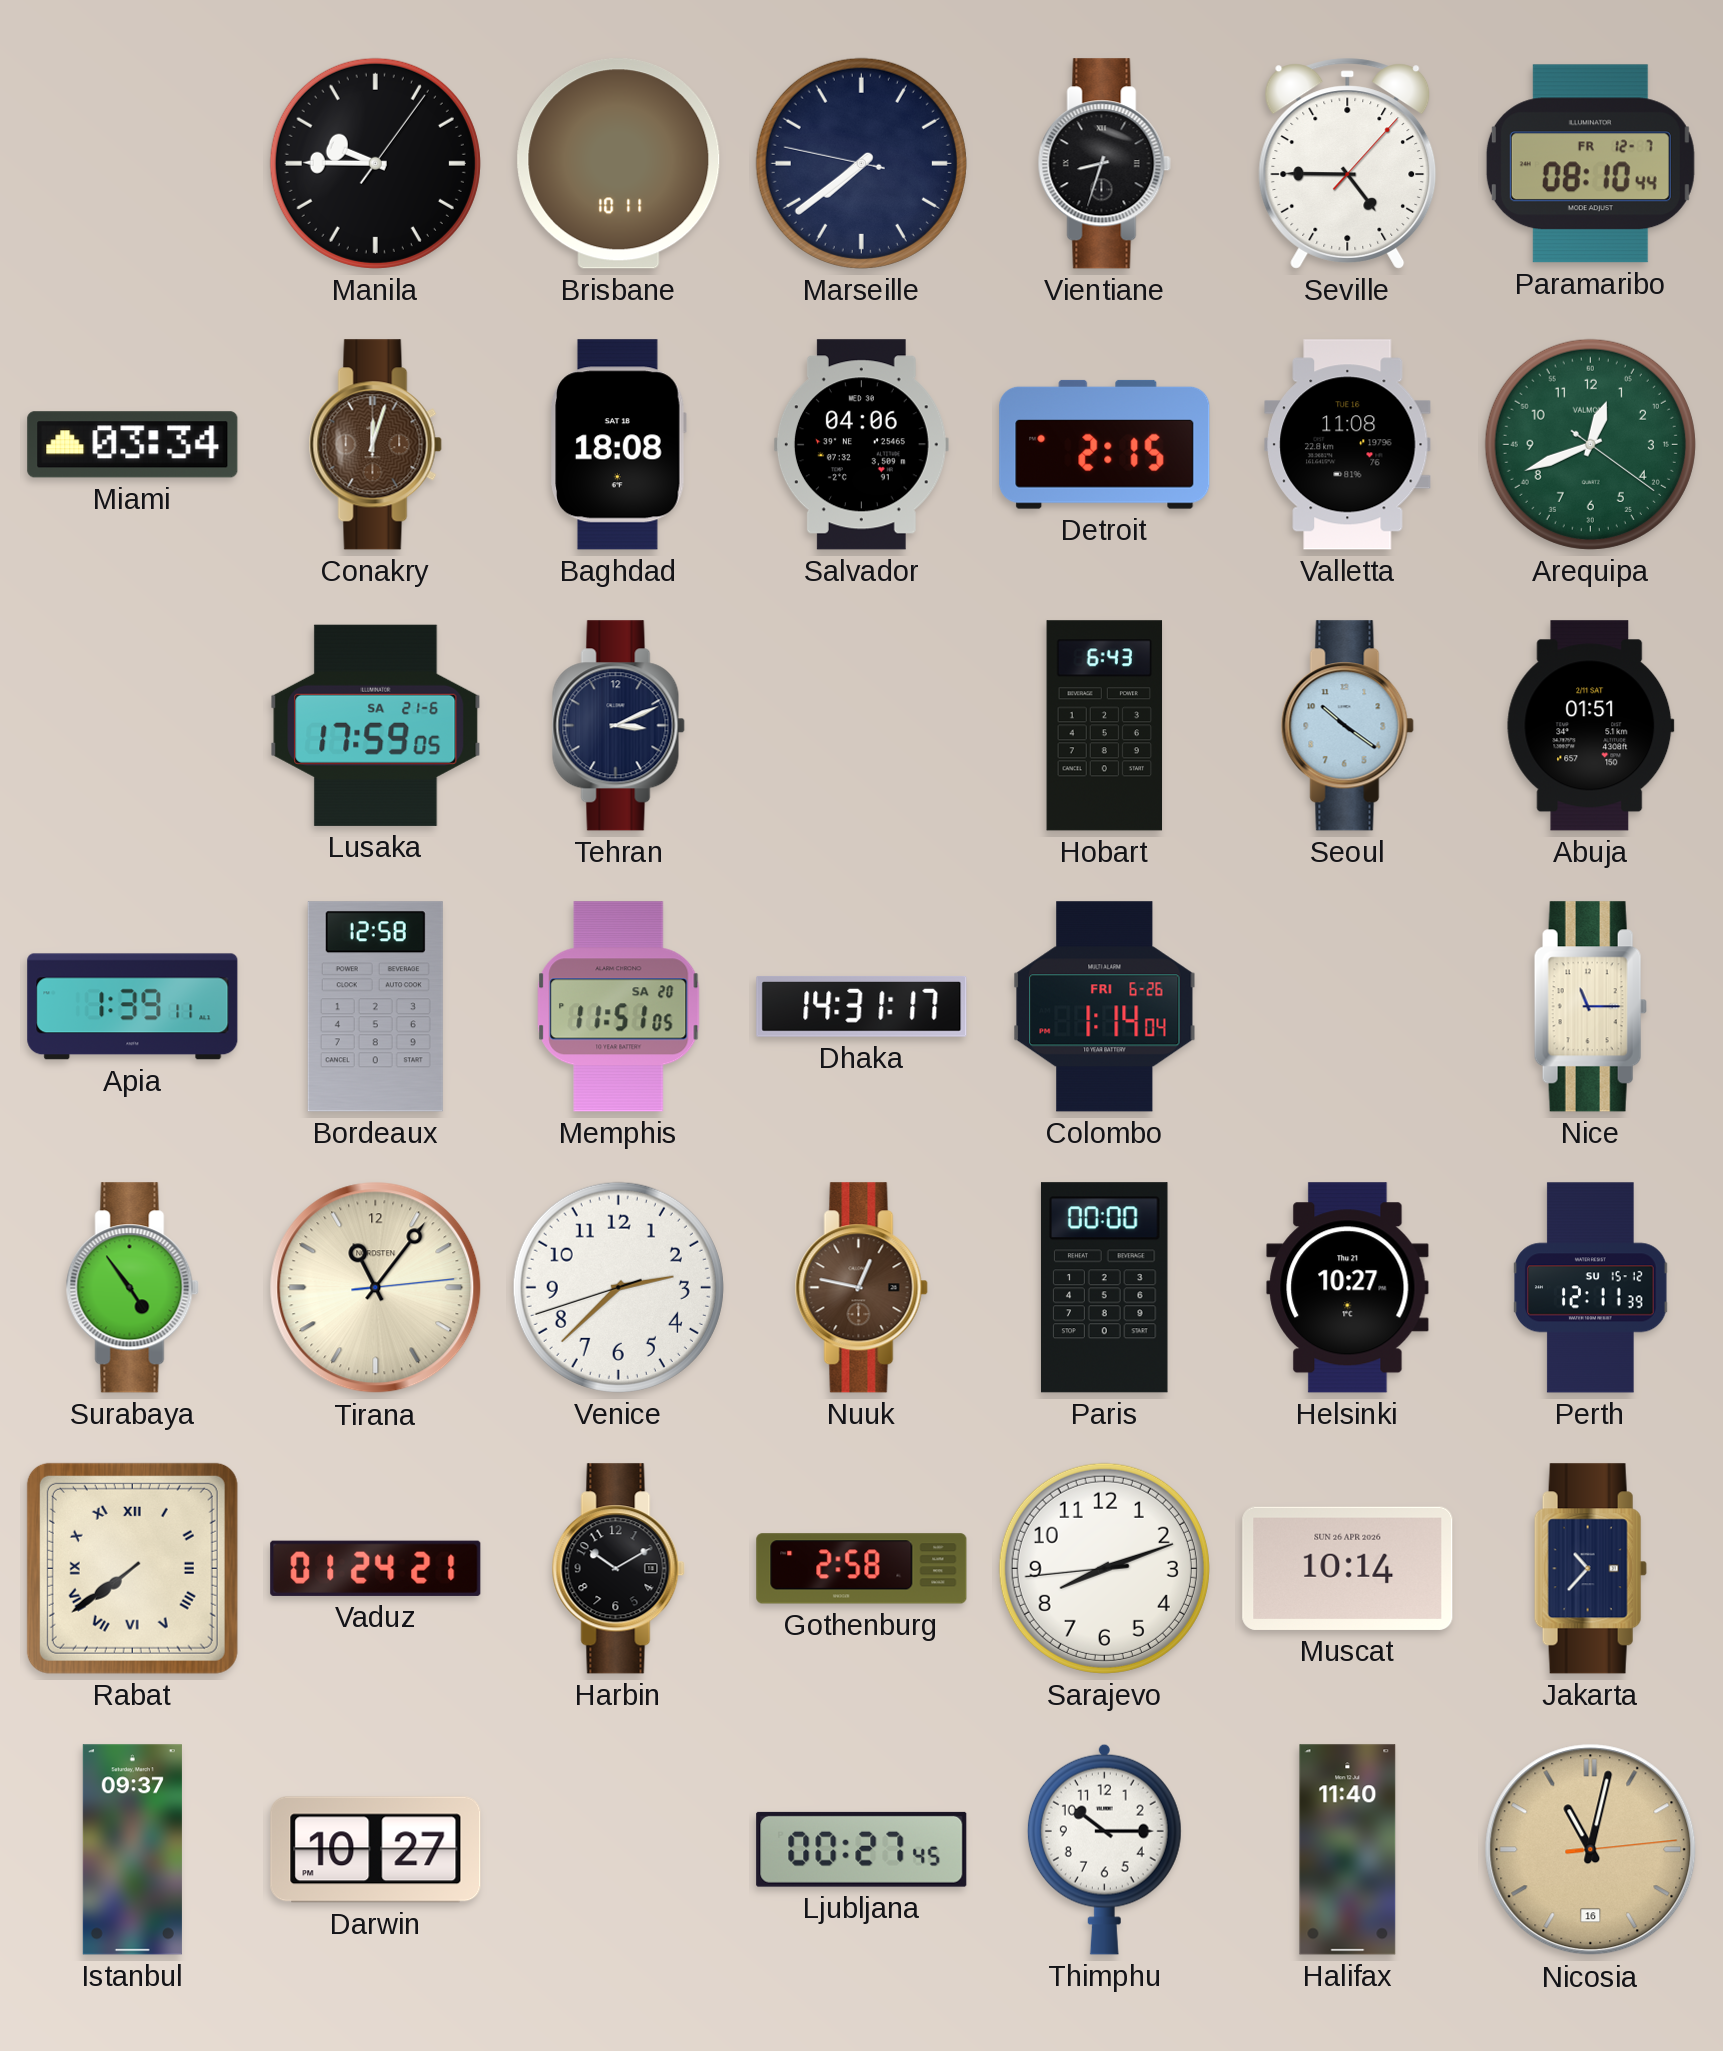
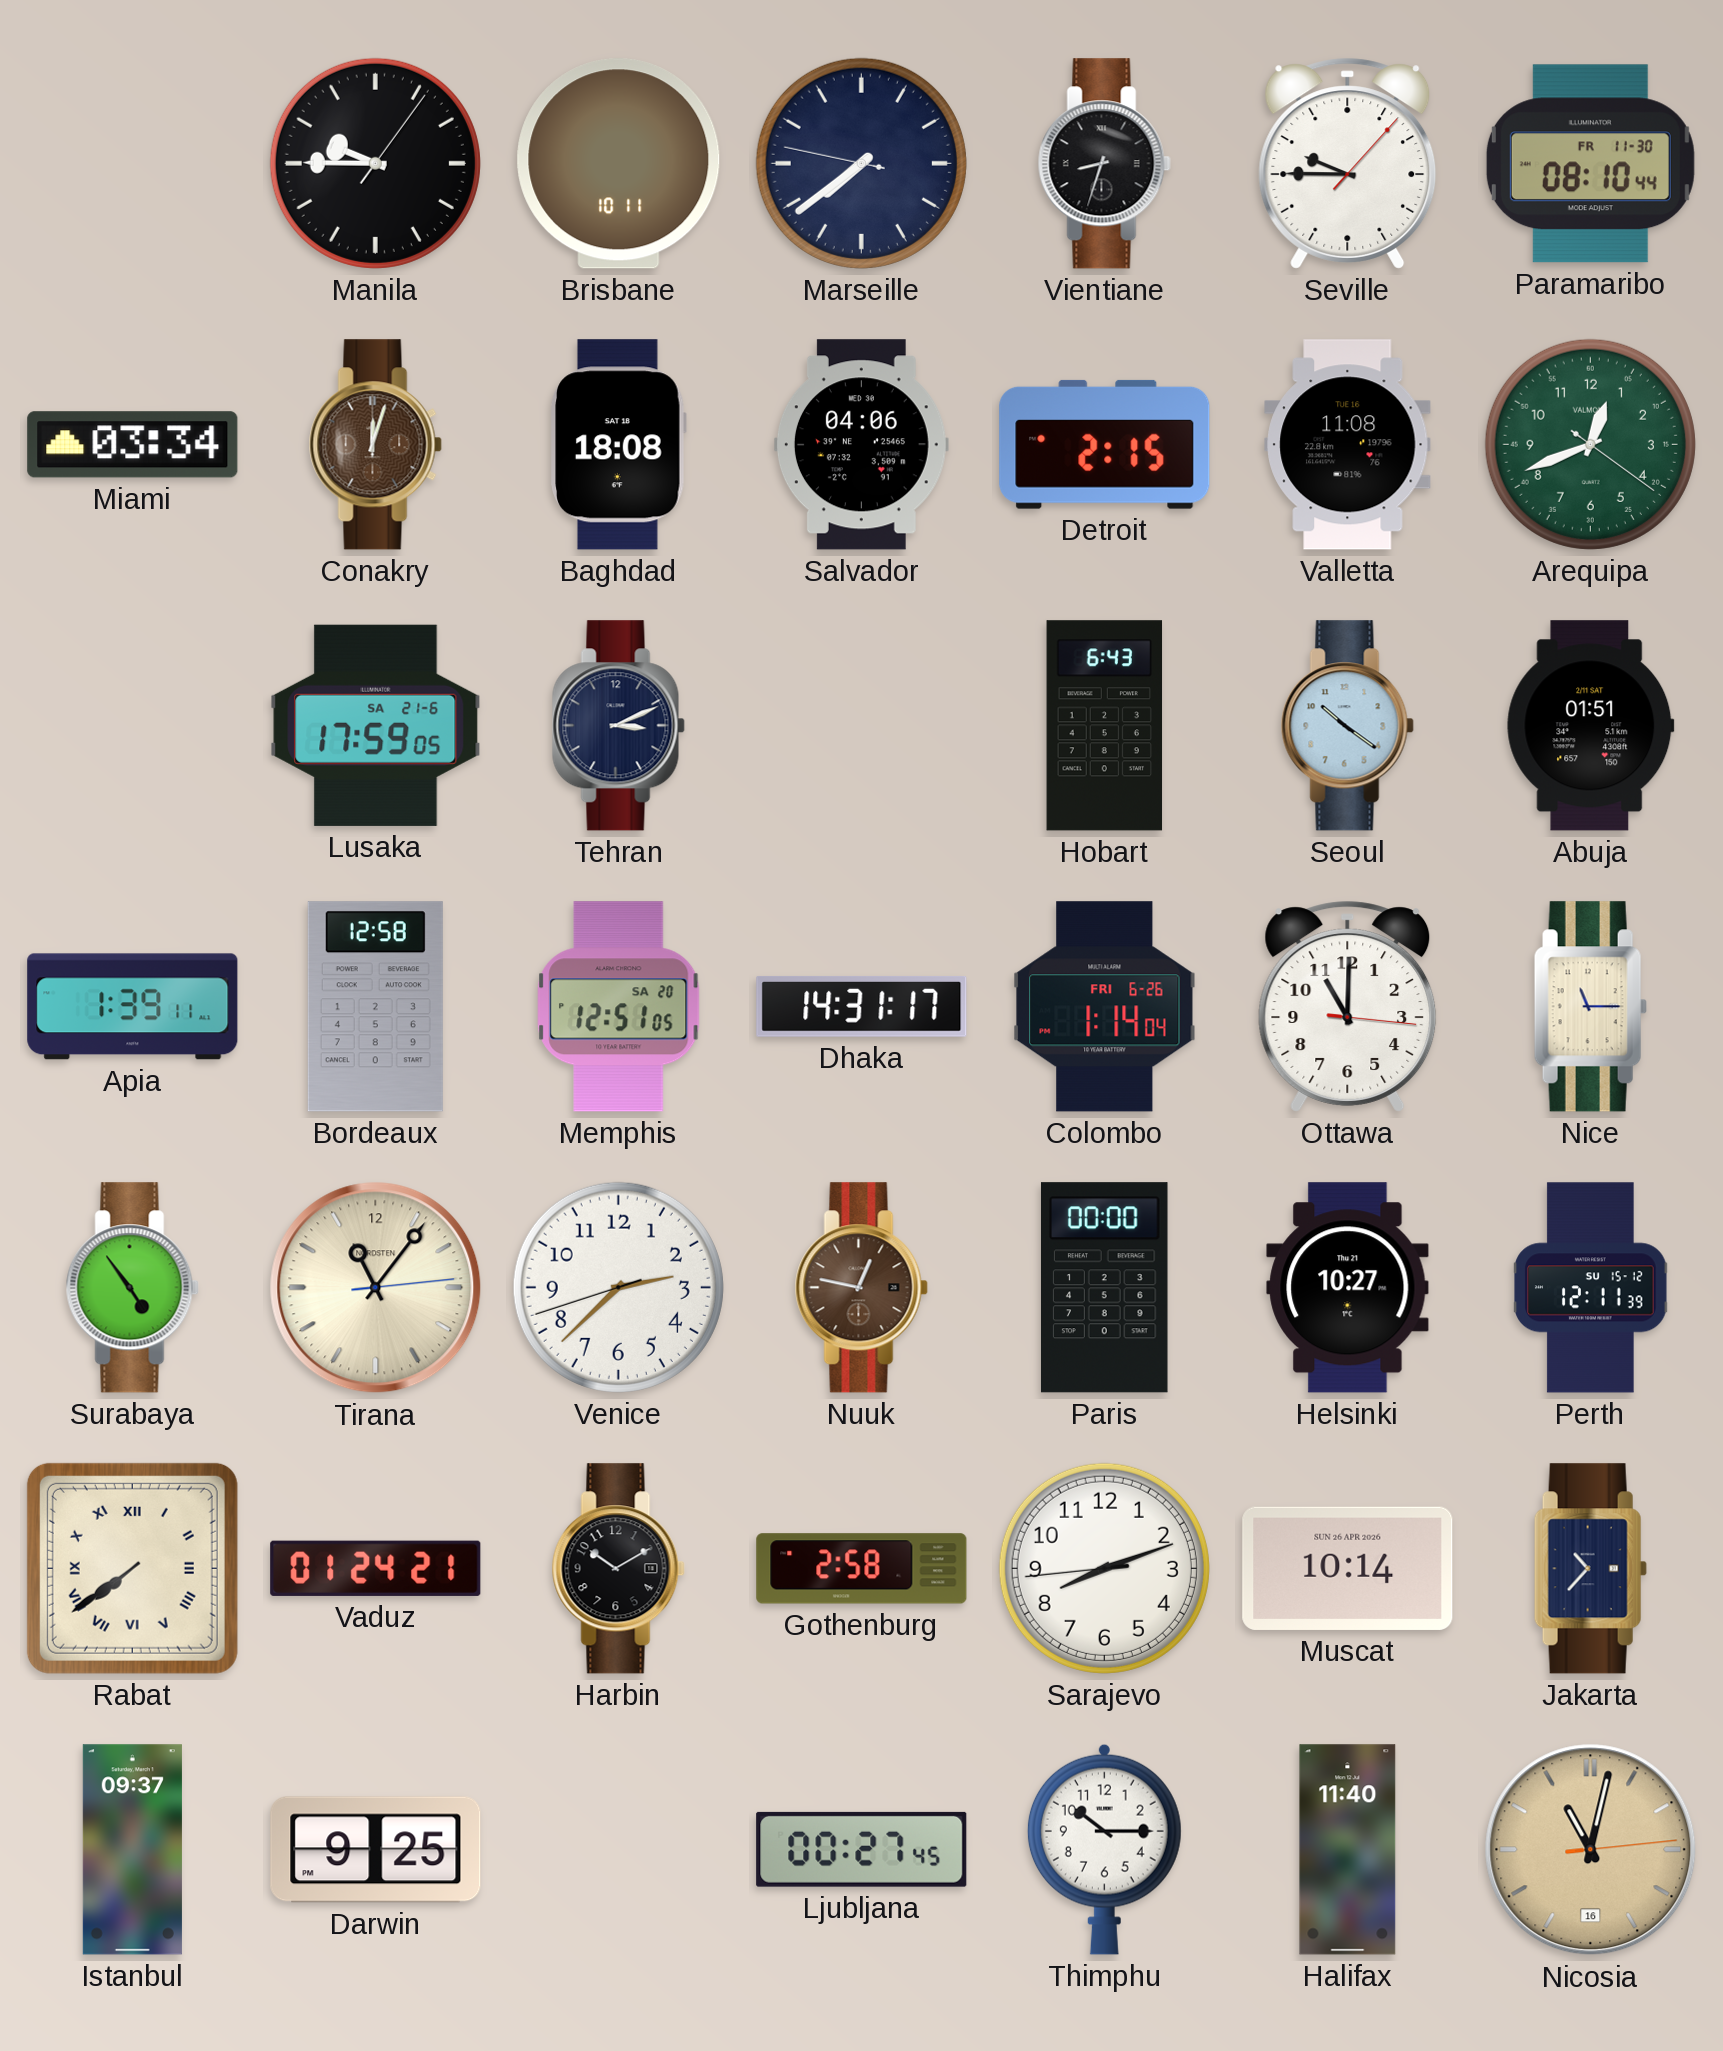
Seville: 4:45 -> 9:45 (1348, 164)
Paramaribo date: FR 12-7 -> FR 11-30 (1590, 164)
Memphis: 11:51 -> 12:51 (619, 1007)
Ottawa: none -> 11:00 (1348, 1007)
Darwin: 10:27 -> 9:25 (376, 1850)
